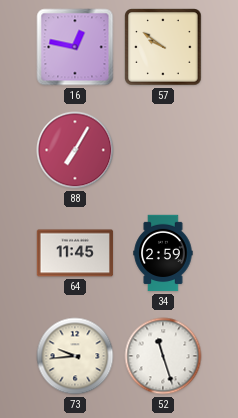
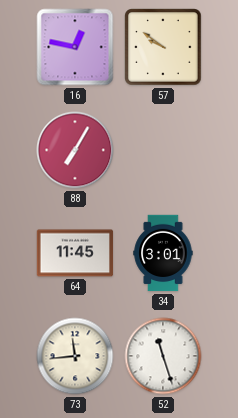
34: 2:59 -> 3:01 (163, 253)
73: 9:44 -> 11:44 (75, 356)
